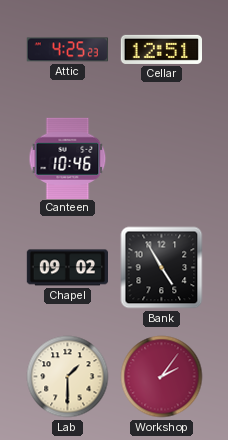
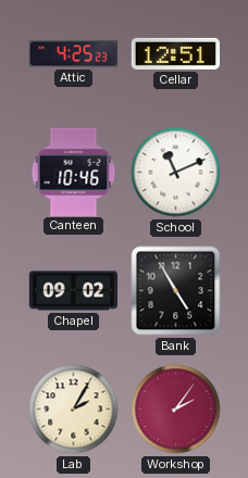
School: none -> 11:11 (176, 173)
Lab: 1:30 -> 2:05 (74, 410)
